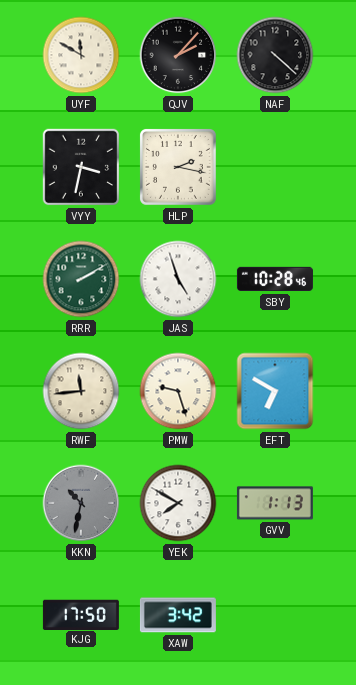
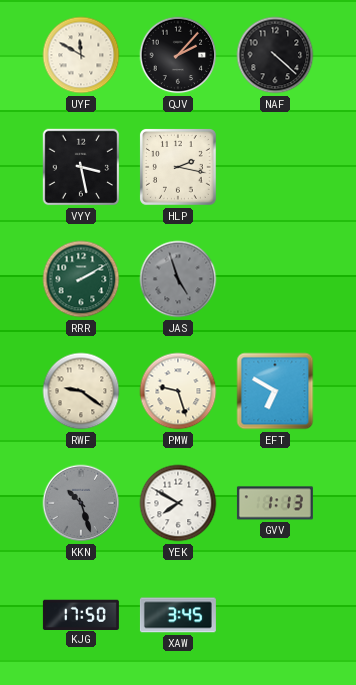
VYY: 3:32 -> 3:28 (81, 167)
JAS dial: white -> grey (178, 279)
SBY: 10:28 -> none (275, 279)
RWF: 11:44 -> 9:21 (81, 391)
KKN: 10:32 -> 10:27 (81, 503)
XAW: 3:42 -> 3:45 (178, 615)
